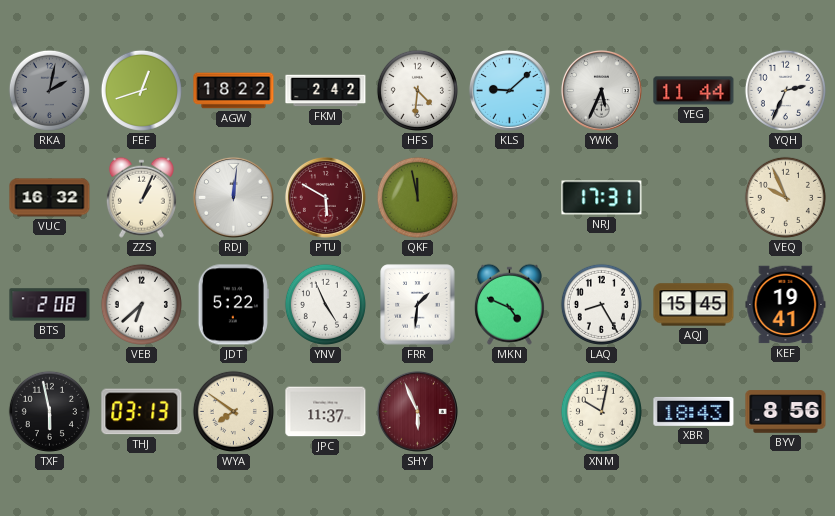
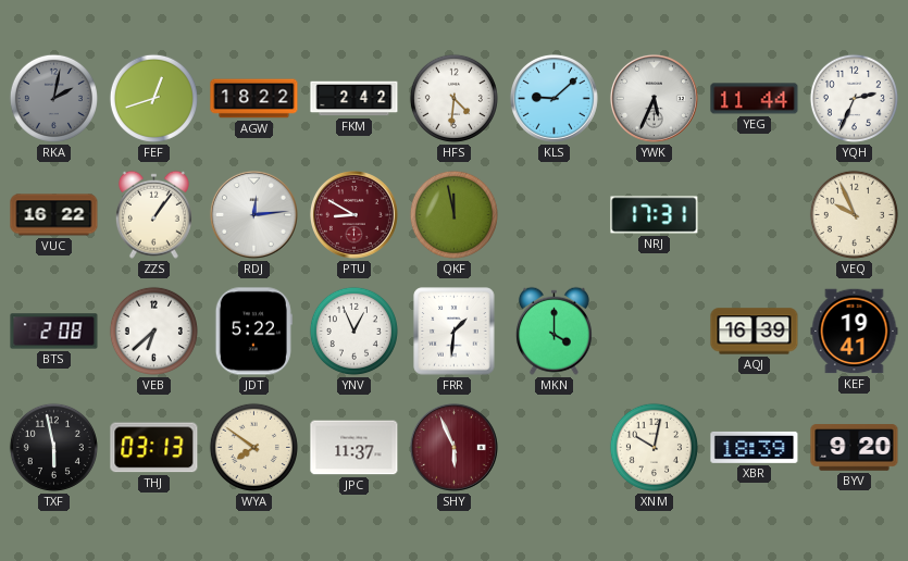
VUC: 16:32 -> 16:22 (54, 215)
ZZS: 1:04 -> 1:06 (153, 214)
RDJ: 12:01 -> 12:14 (253, 214)
PTU: 5:50 -> 8:50 (353, 214)
YNV: 4:56 -> 12:56 (353, 331)
MKN: 4:49 -> 4:00 (553, 331)
LAQ: 8:25 -> none (601, 304)
AQJ: 15:45 -> 16:39 (755, 332)
XBR: 18:43 -> 18:39 (755, 447)
BYV: 8:56 -> 9:20 (855, 448)
